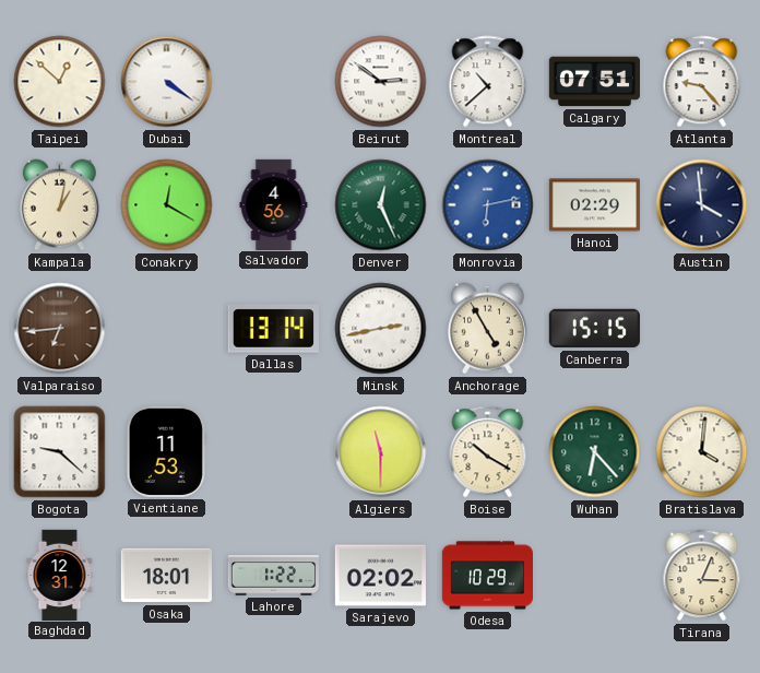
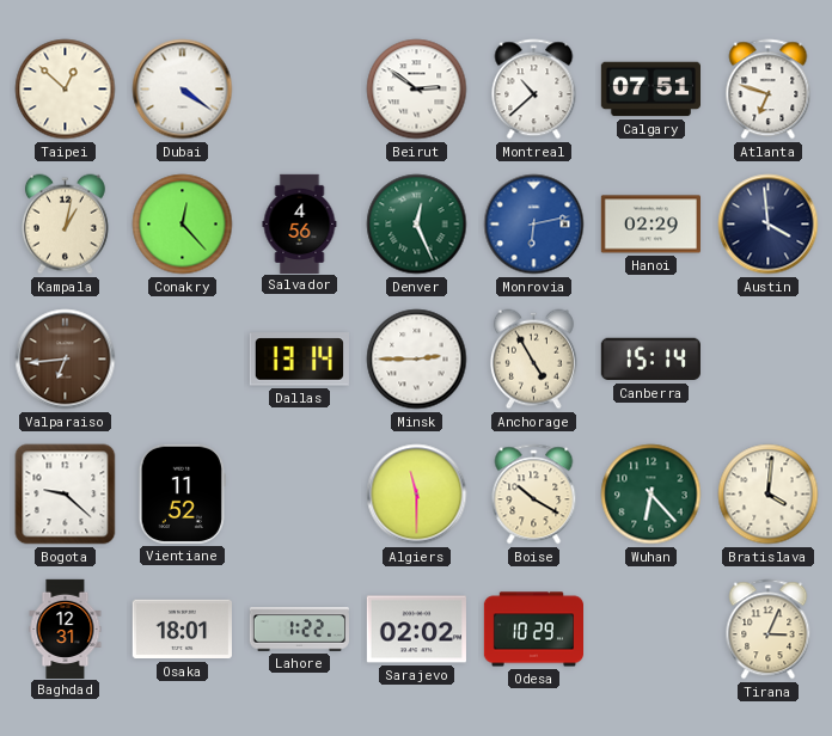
Atlanta: 9:23 -> 6:48 (769, 90)
Conakry: 12:20 -> 12:23 (183, 225)
Minsk: 2:43 -> 2:45 (417, 360)
Canberra: 15:15 -> 15:14 (650, 360)
Vientiane: 11:53 -> 11:52 (182, 493)
